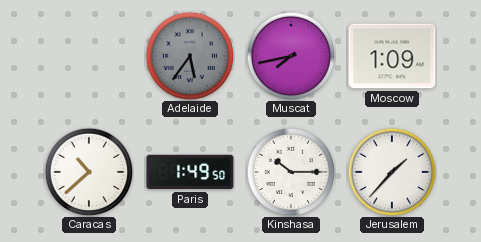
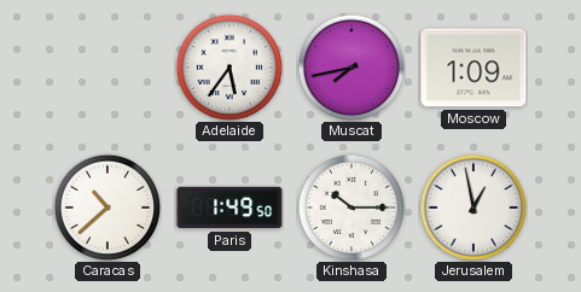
Adelaide dial: grey -> white (230, 68)
Jerusalem: 1:37 -> 12:58 (473, 208)
